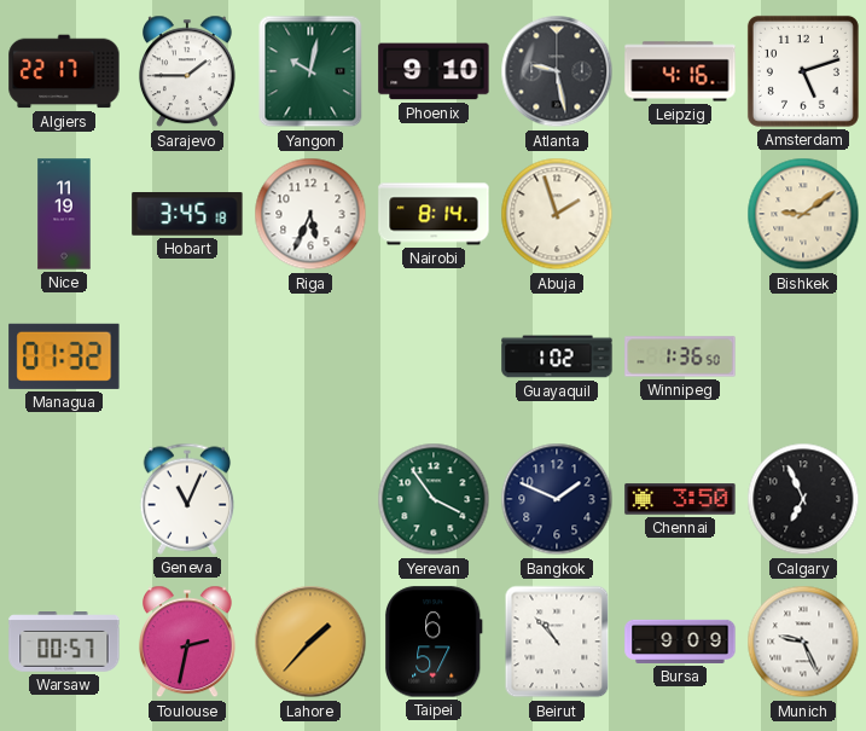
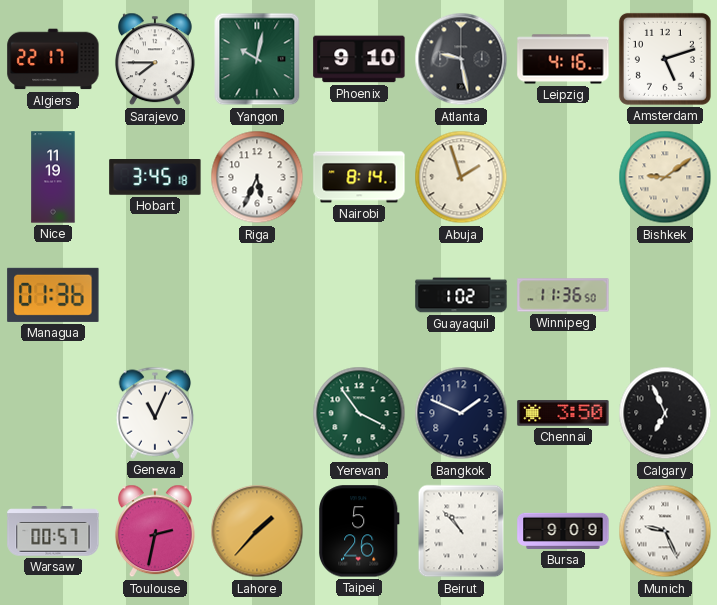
Sarajevo: 1:45 -> 7:45 (155, 59)
Managua: 01:32 -> 01:36 (53, 295)
Winnipeg: 1:36 -> 11:36 (563, 295)
Taipei: 6:57 -> 5:26 (360, 531)
